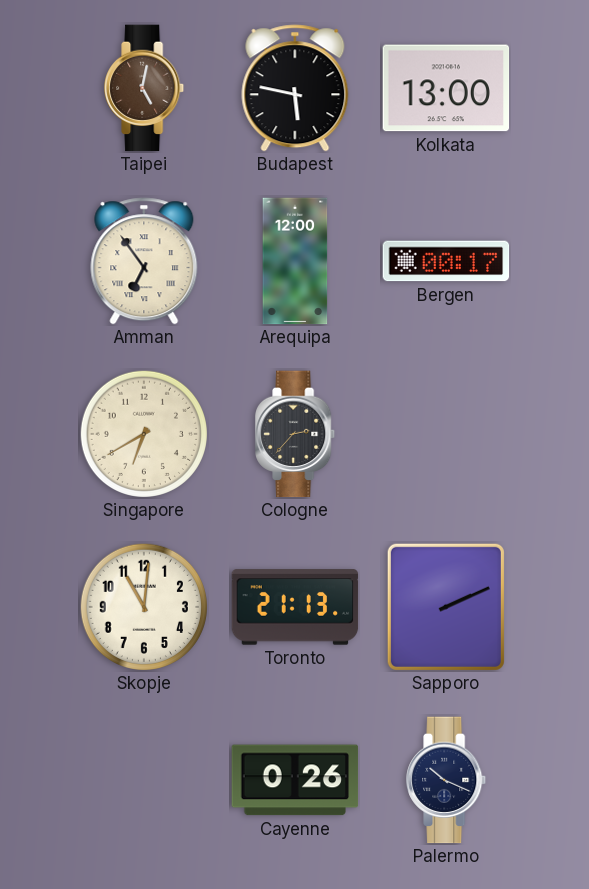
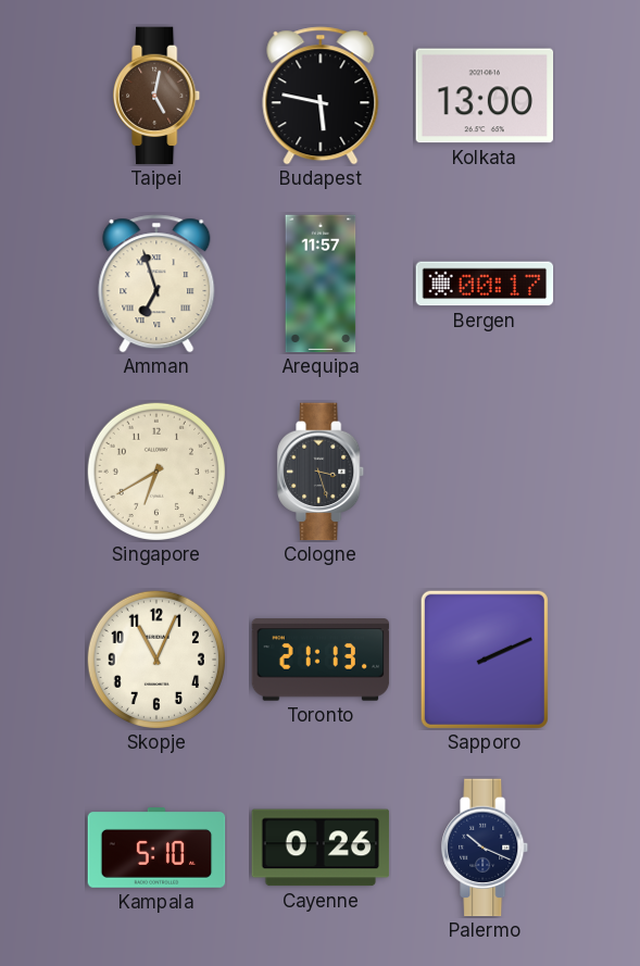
Amman: 6:54 -> 6:57 (156, 284)
Arequipa: 12:00 -> 11:57 (321, 284)
Cologne: 2:37 -> 3:27 (322, 472)
Skopje: 11:01 -> 11:04 (155, 658)
Kampala: none -> 5:10 (156, 848)
